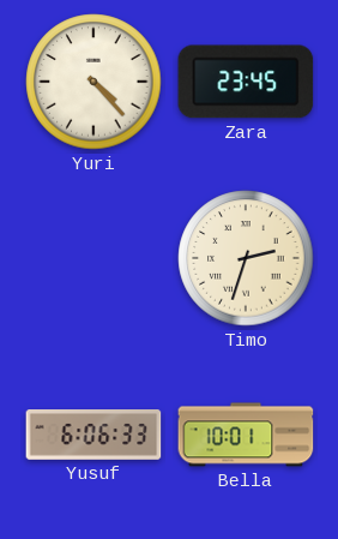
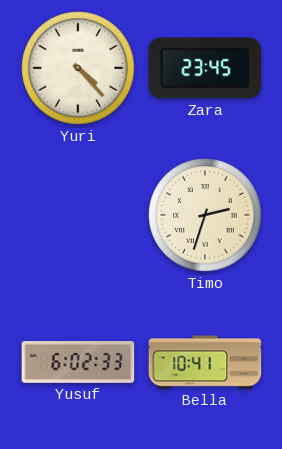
Yusuf: 6:06 -> 6:02 (78, 363)
Bella: 10:01 -> 10:41 (205, 362)
